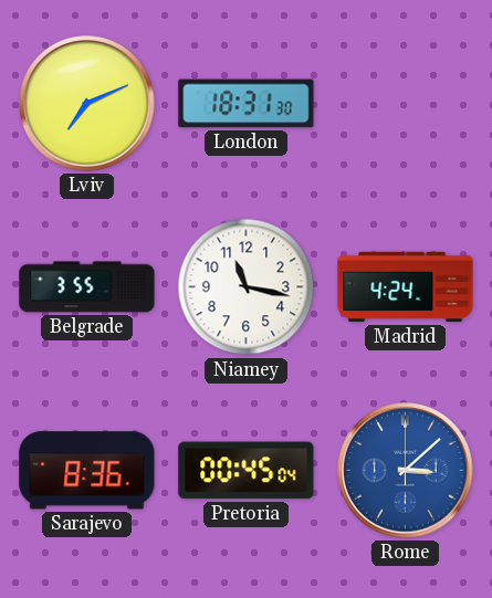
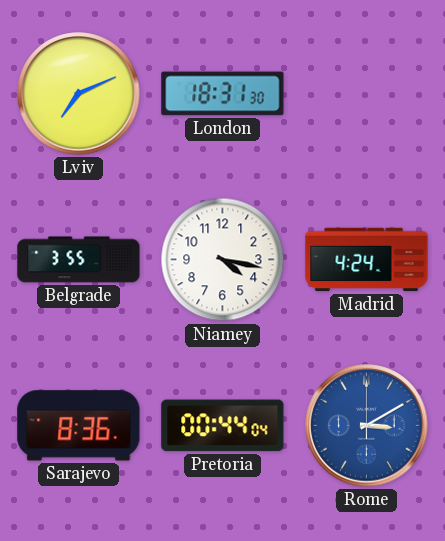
Niamey: 11:17 -> 4:17 (223, 260)
Pretoria: 00:45 -> 00:44 (223, 426)
Rome: 3:08 -> 3:10 (367, 426)
